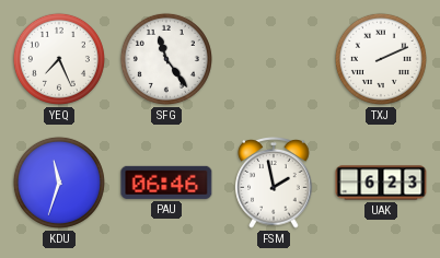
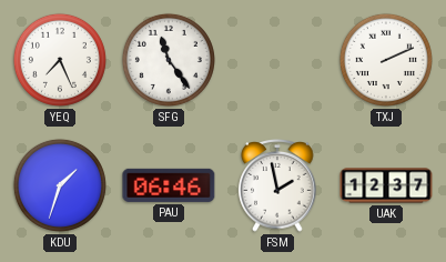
KDU: 11:33 -> 1:33 (60, 185)
UAK: 6:23 -> 12:37 (386, 185)
